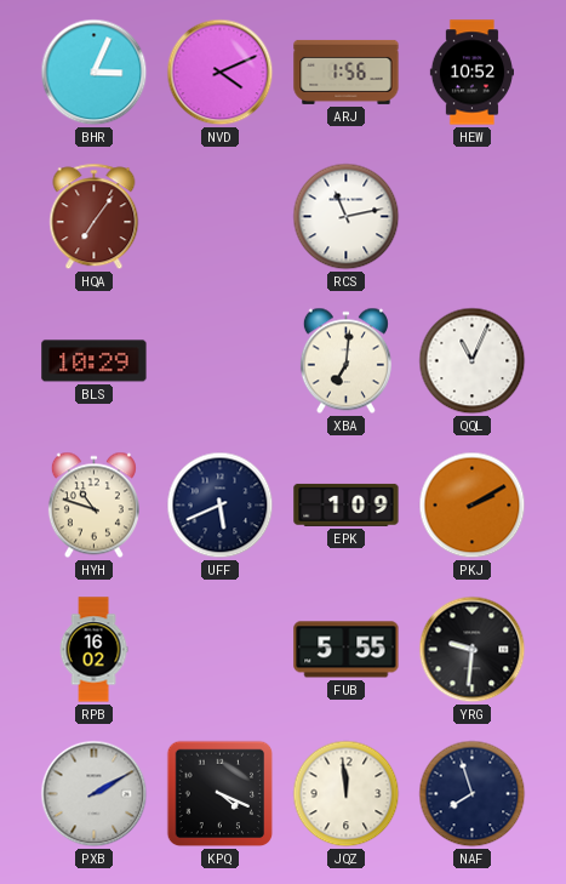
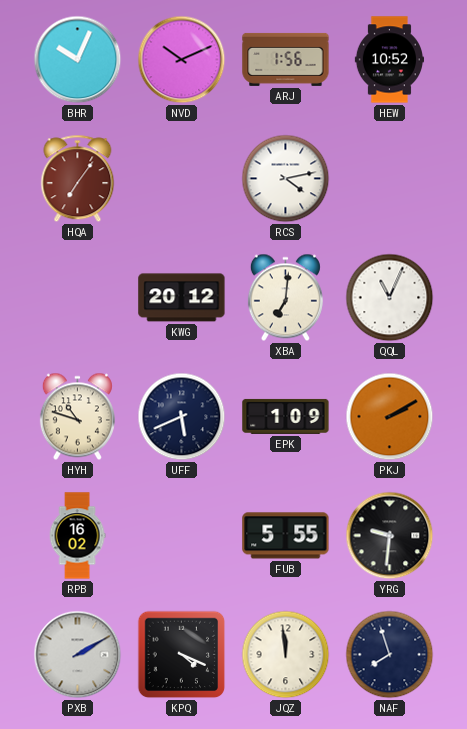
BHR: 3:04 -> 10:04 (78, 60)
NVD: 4:11 -> 10:11 (182, 60)
RCS: 11:13 -> 4:13 (286, 179)
BLS: 10:29 -> none (95, 361)
KWG: none -> 20:12 (182, 298)
